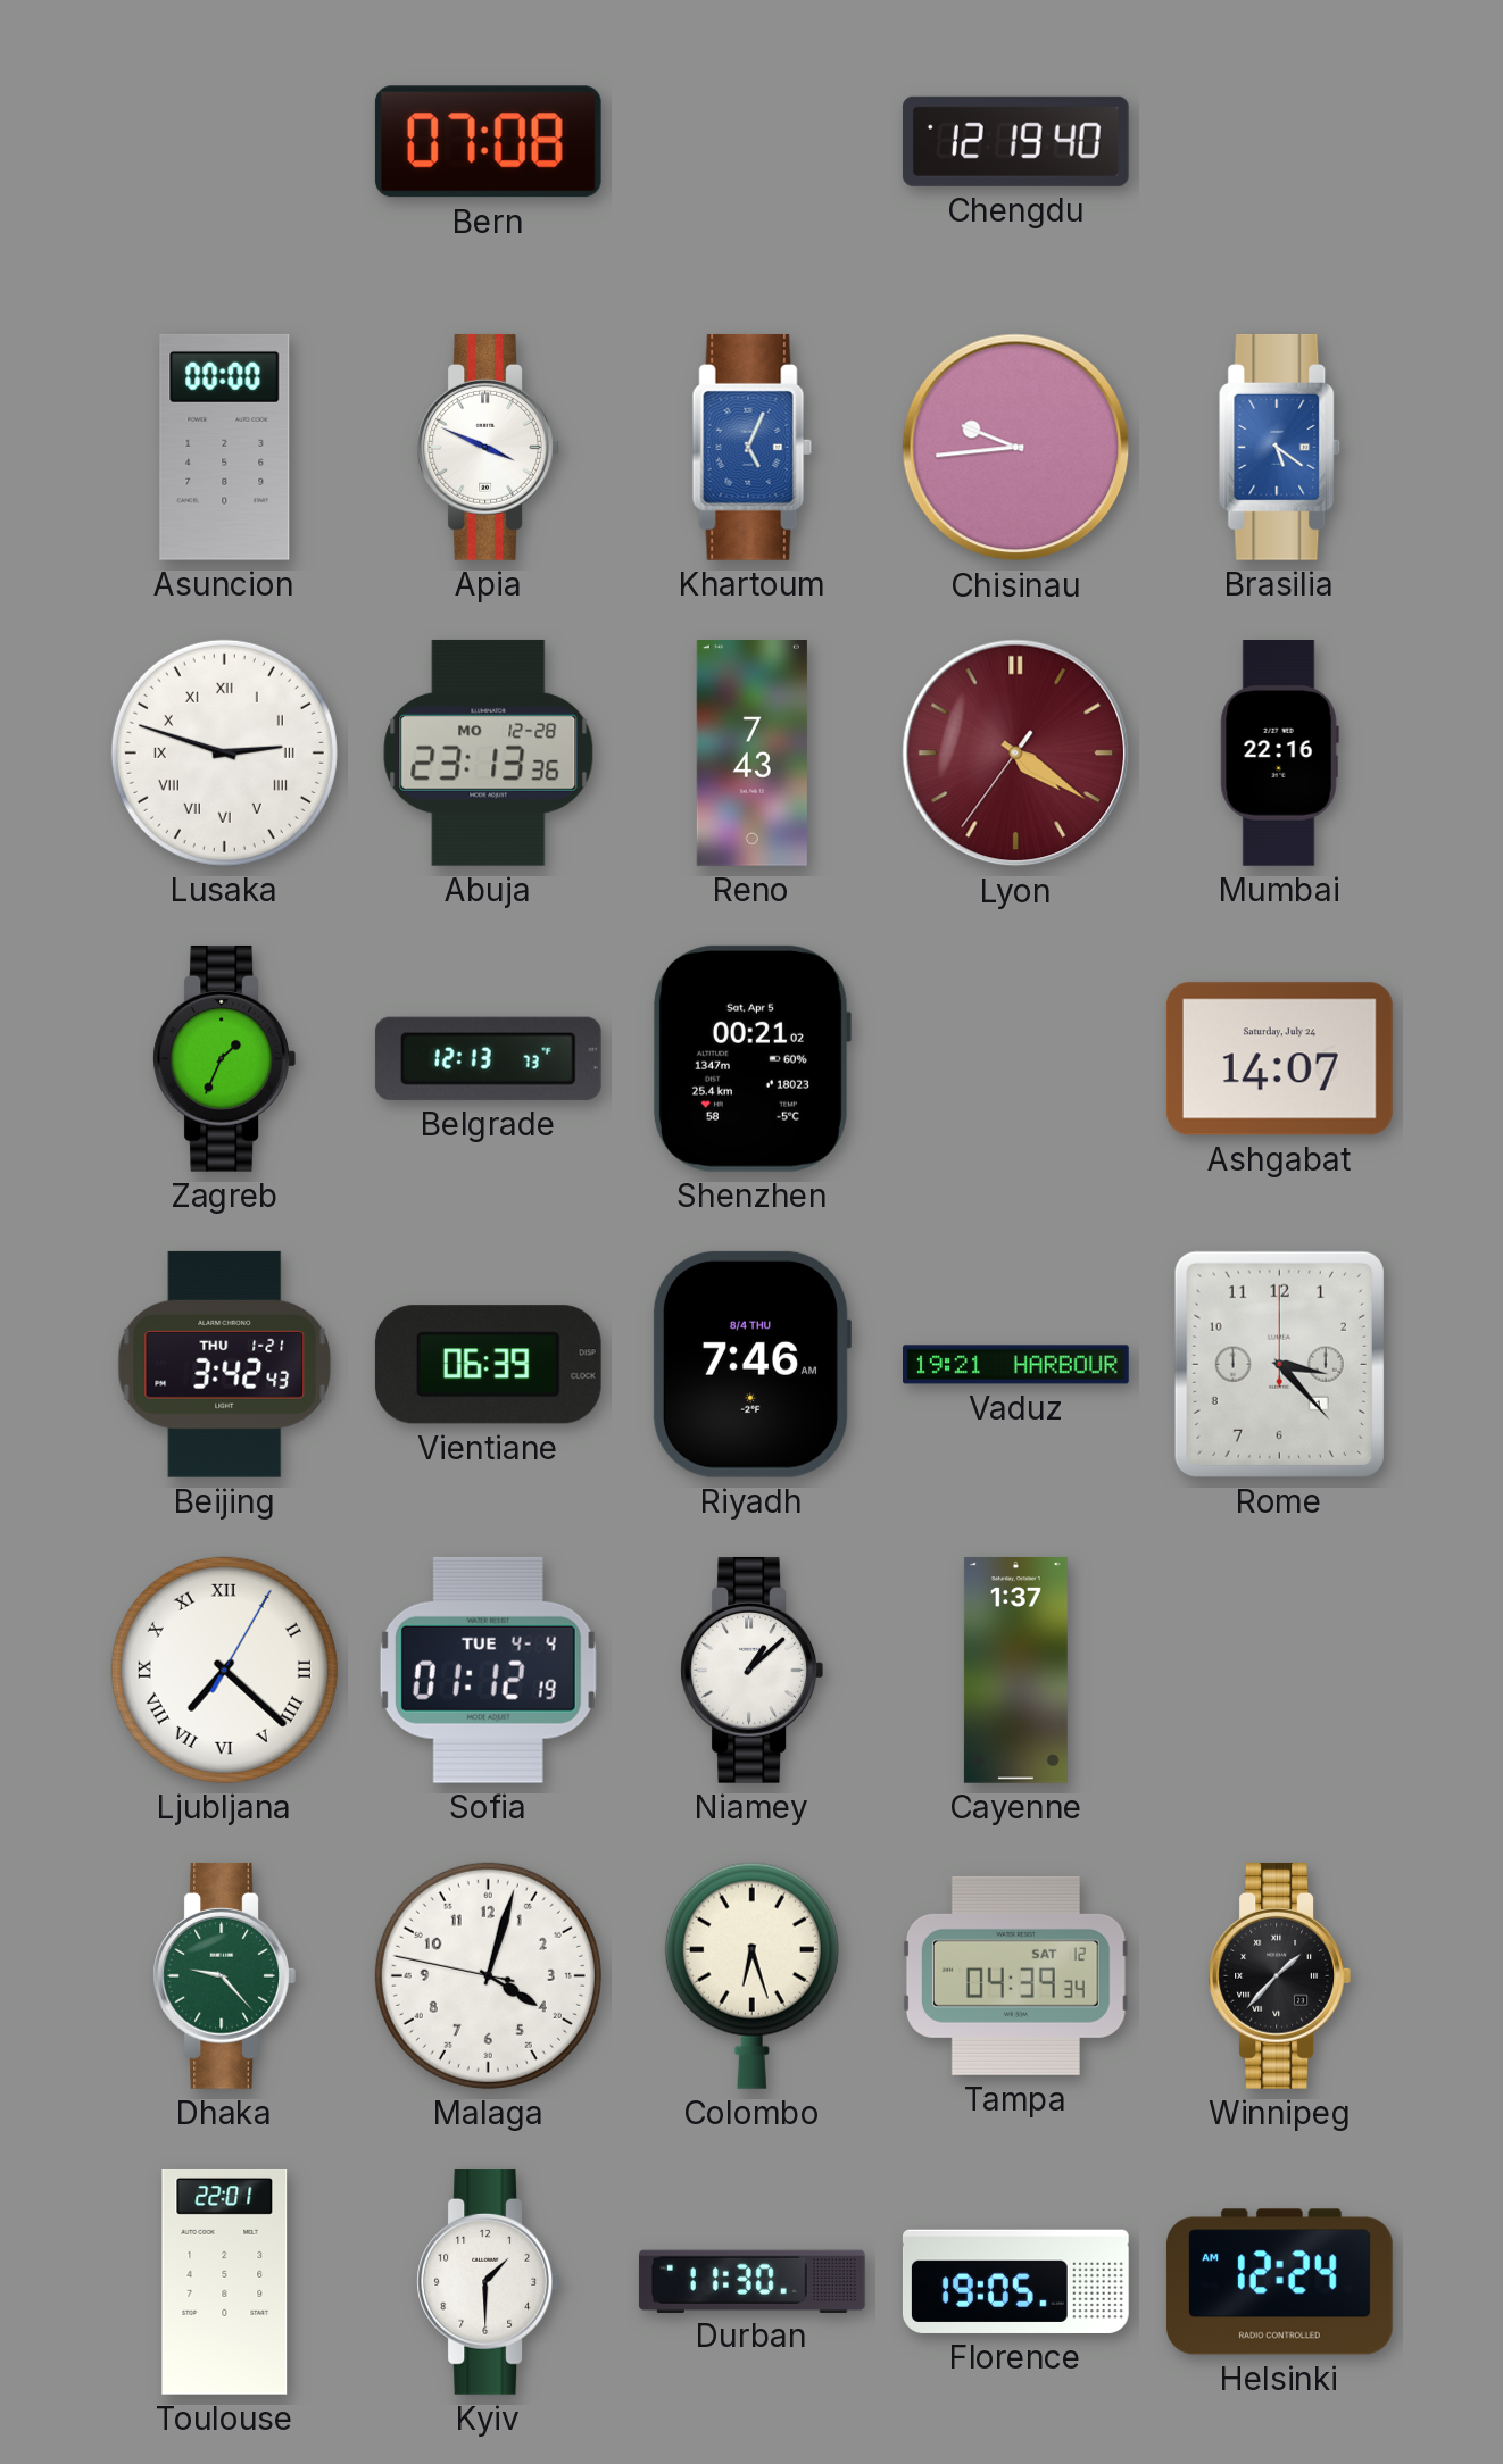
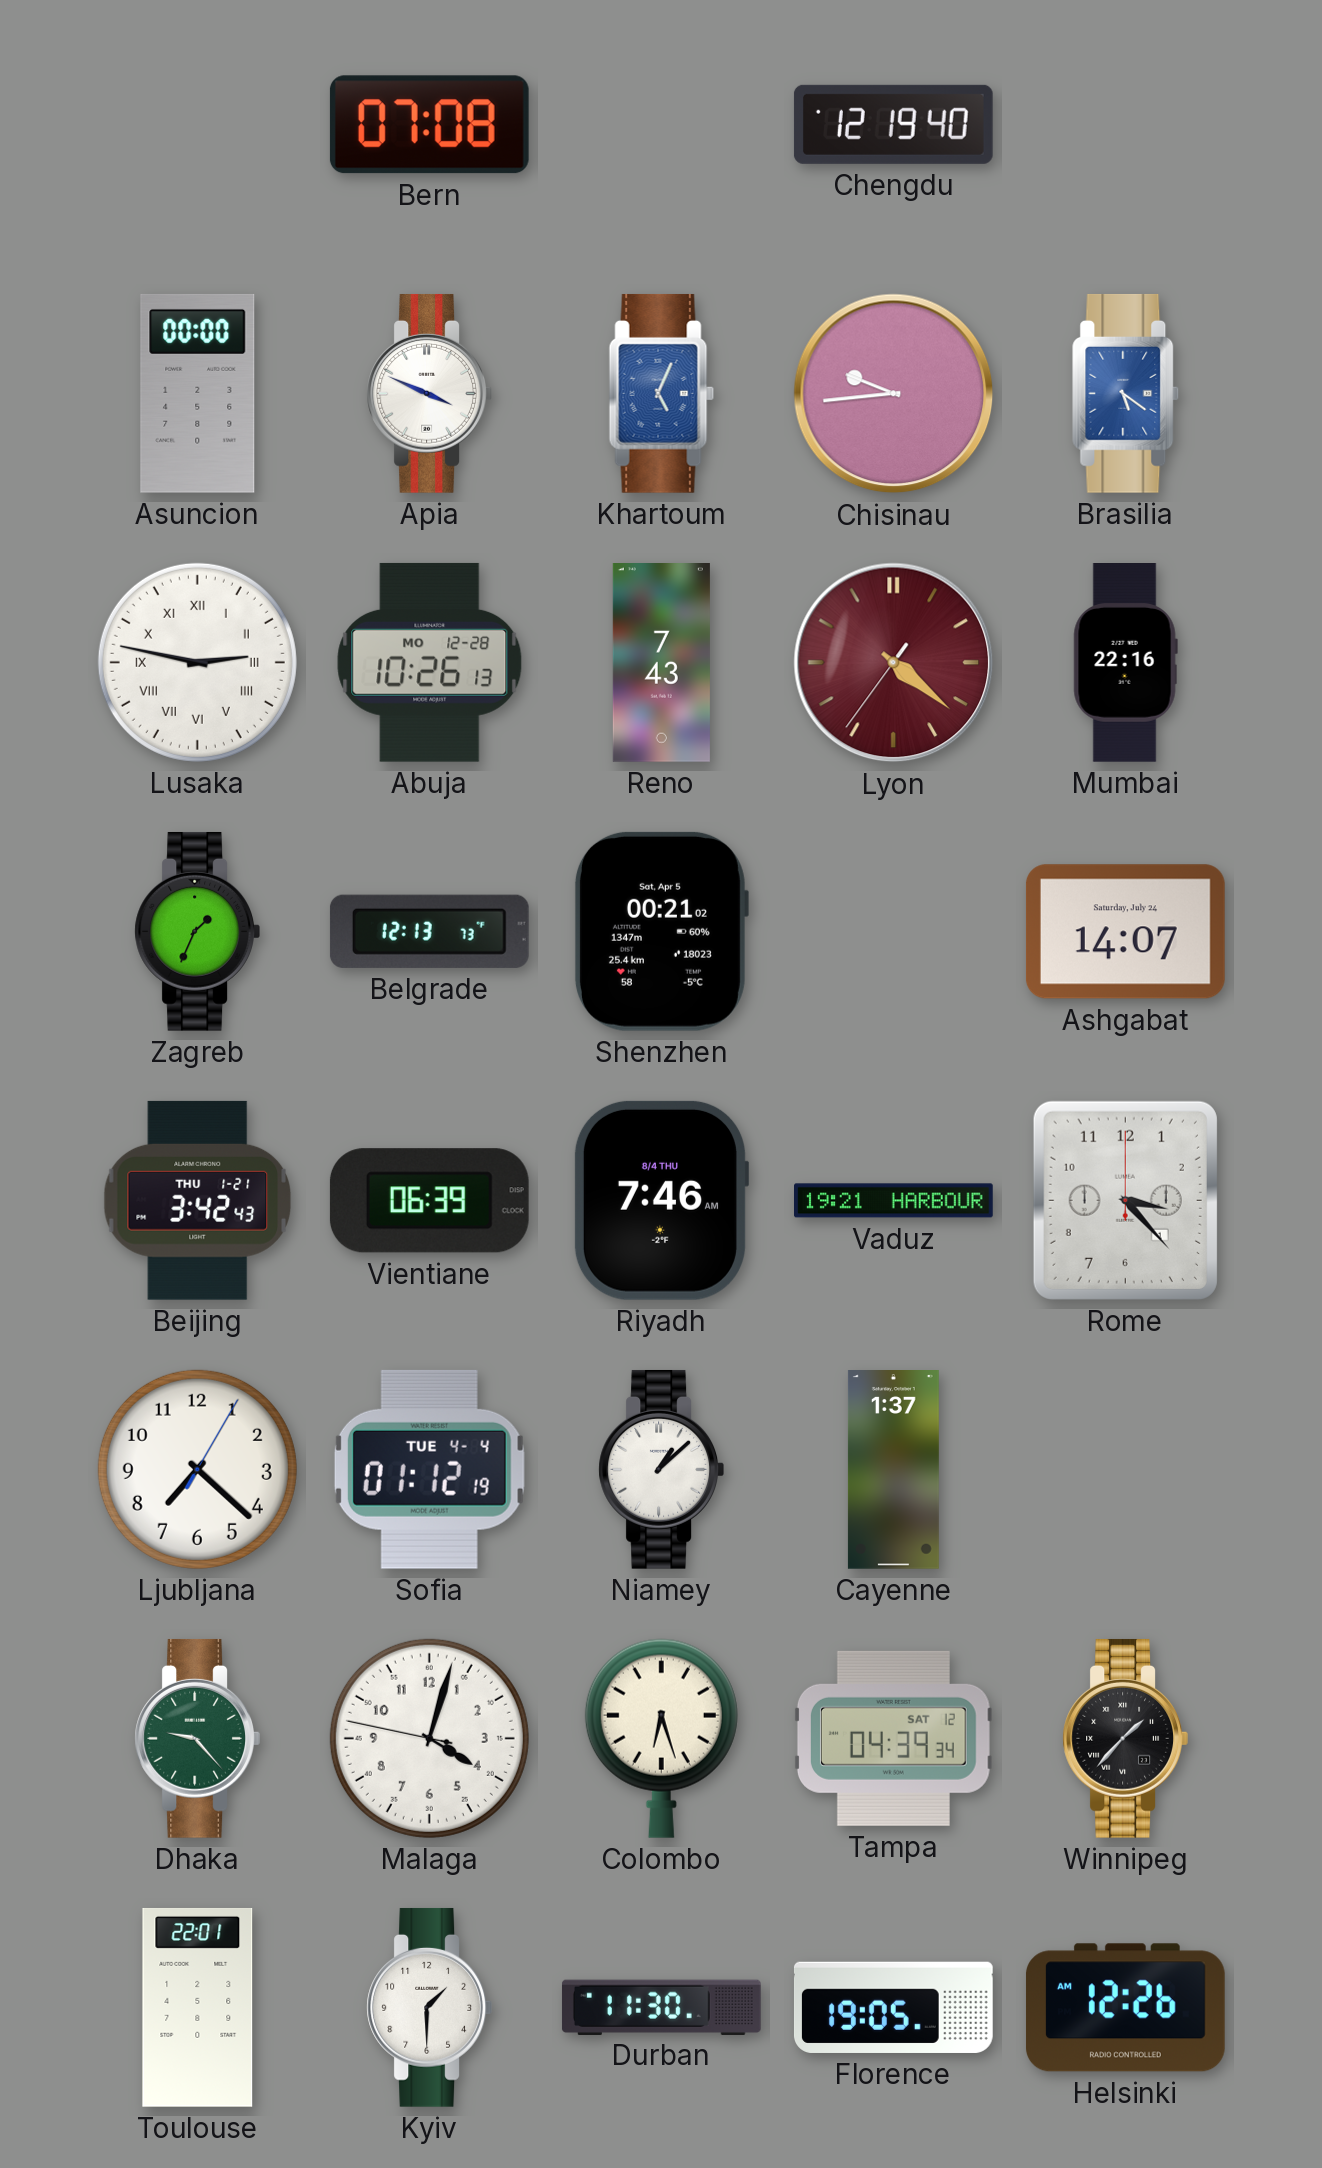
Lusaka: 2:48 -> 2:47 (197, 662)
Abuja: 23:13 -> 10:26 (430, 662)
Lyon: 4:20 -> 4:21 (894, 663)
Ljubljana numerals: Roman -> Arabic (197, 1469)
Helsinki: 12:24 -> 12:26 (1125, 2008)
